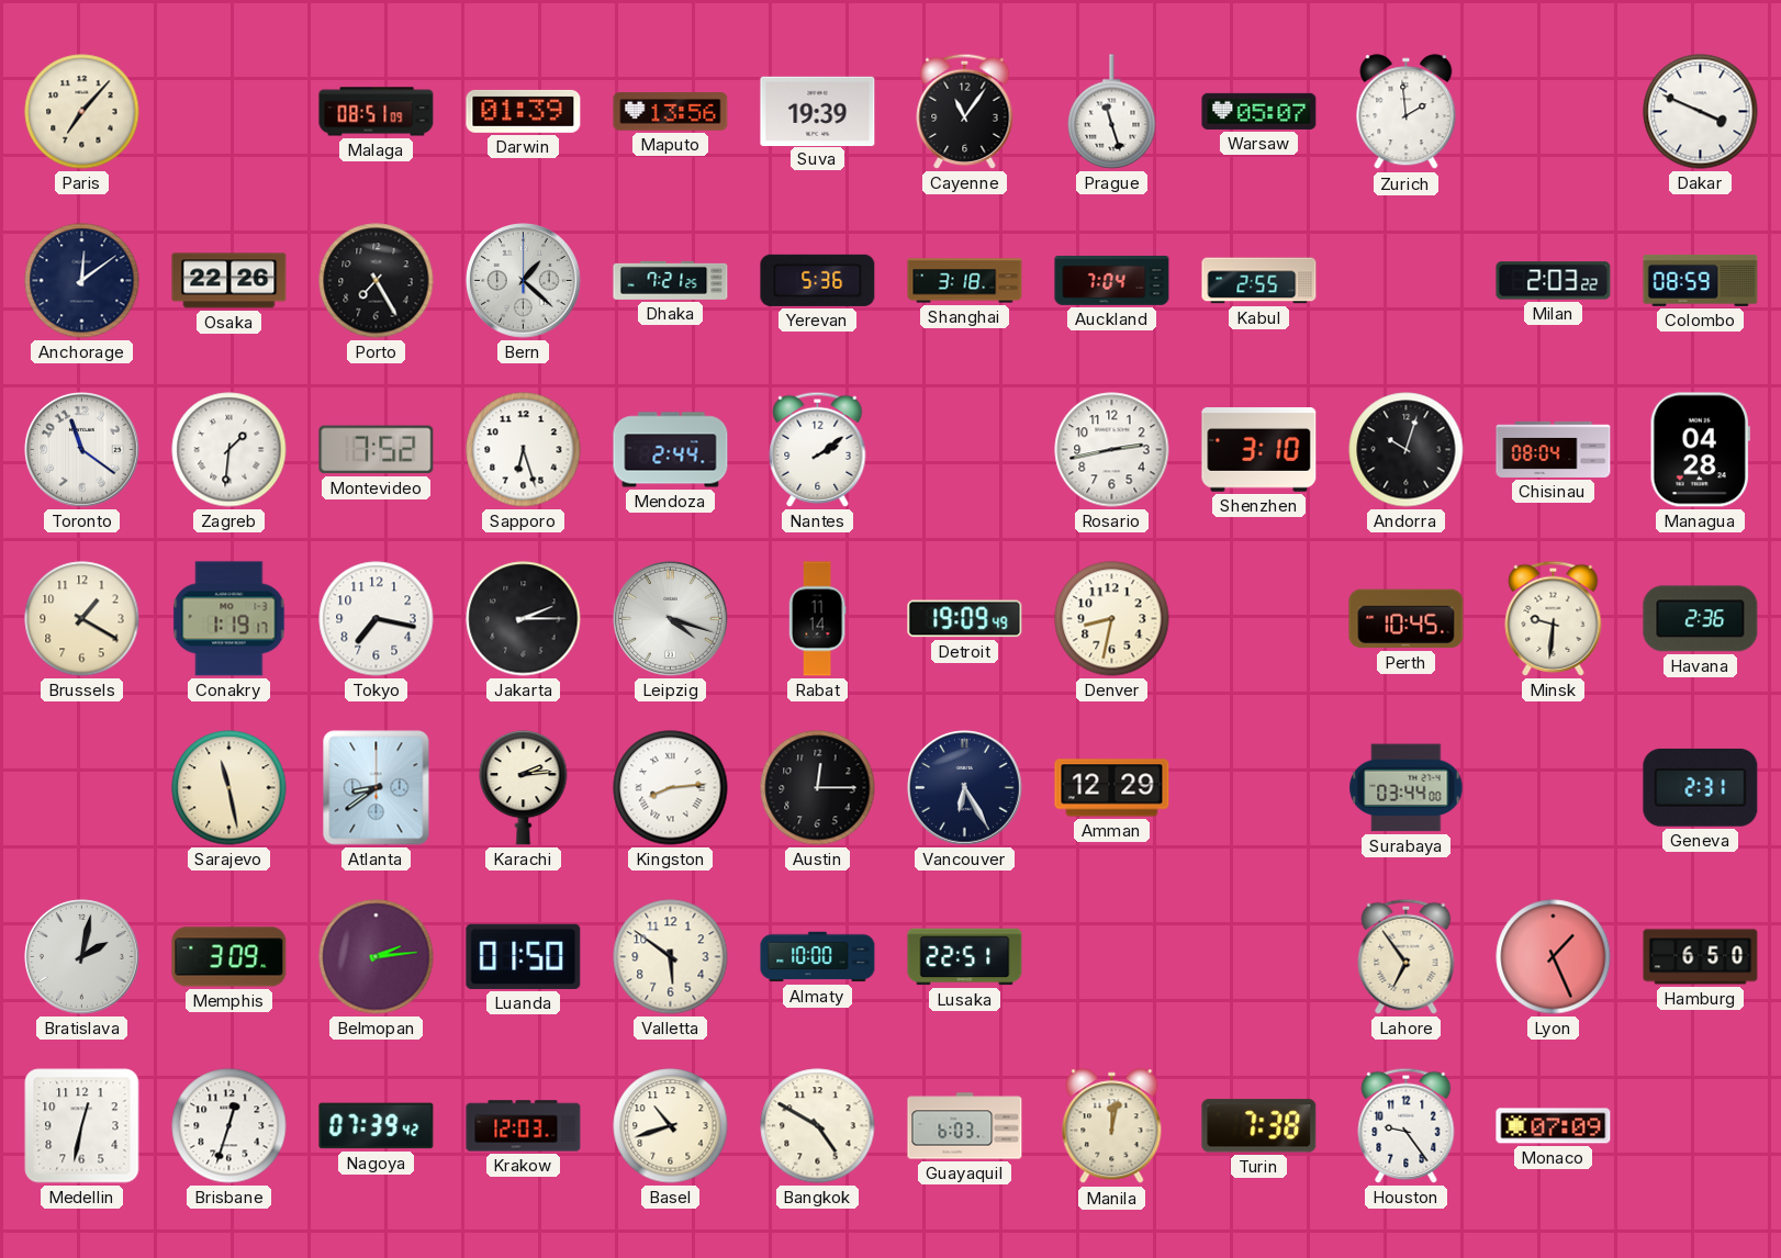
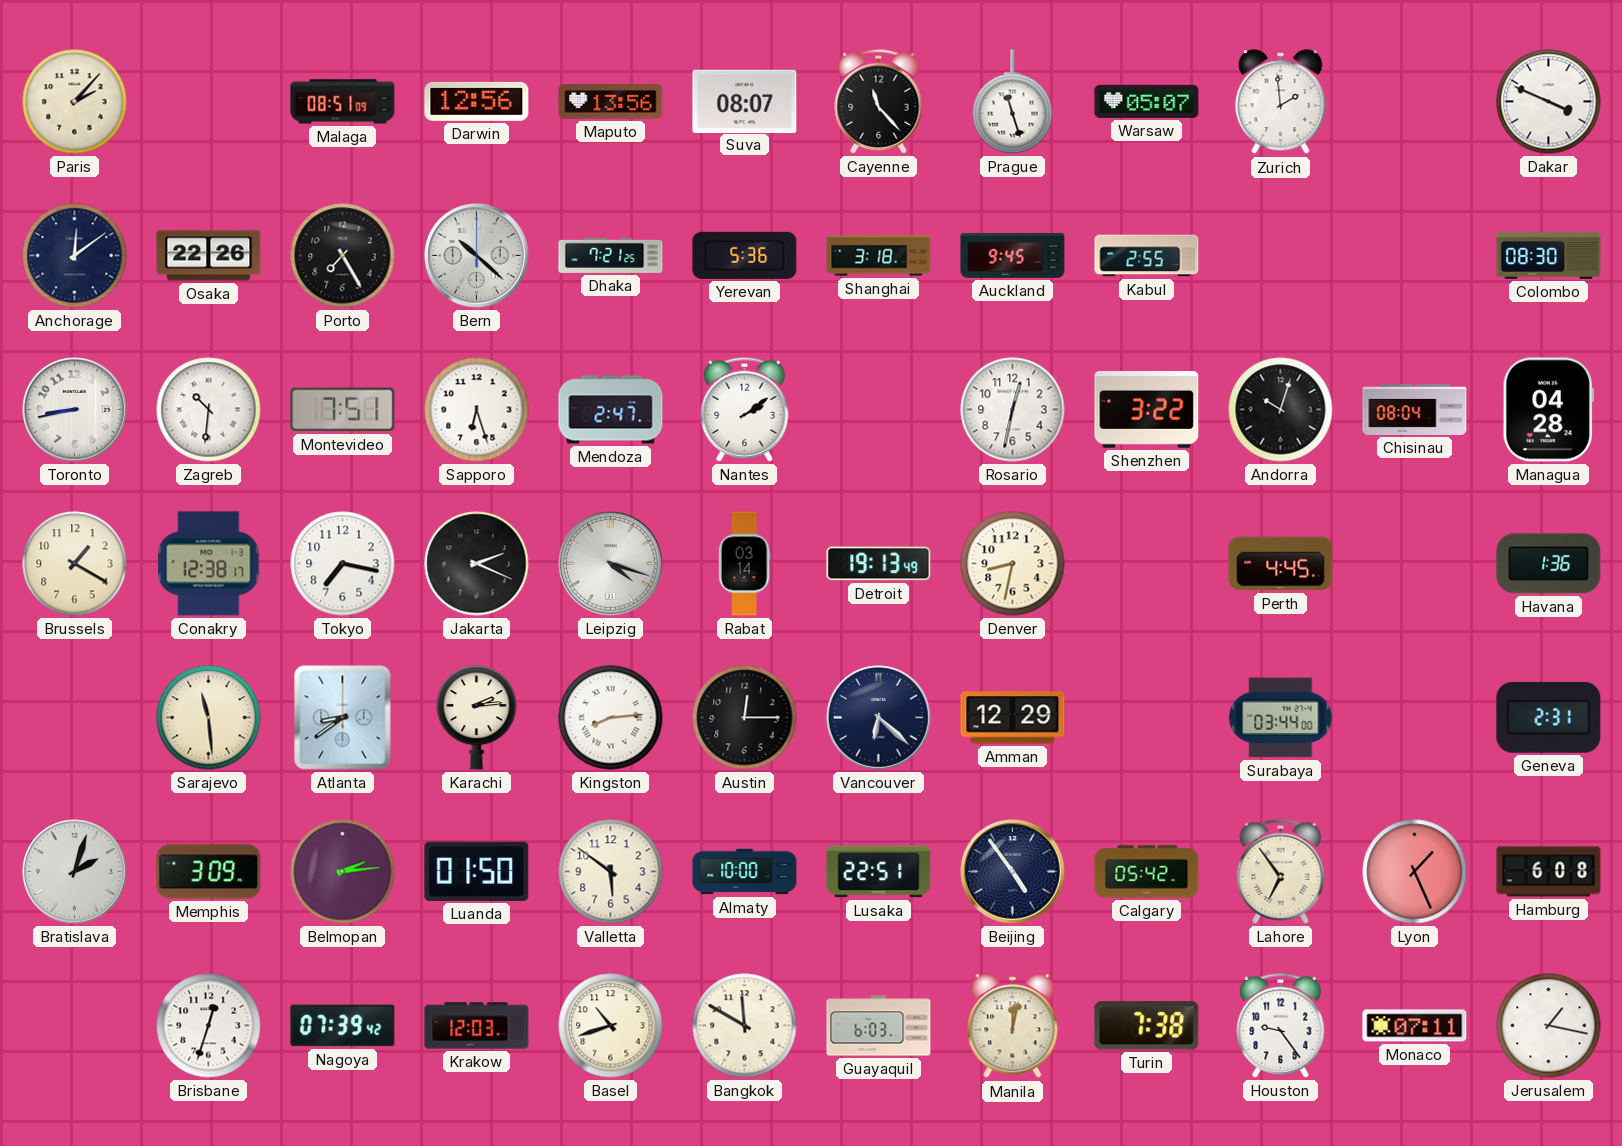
Paris: 7:07 -> 2:07 (75, 102)
Darwin: 01:39 -> 12:56 (477, 101)
Suva: 19:39 -> 08:07 (745, 101)
Cayenne: 11:06 -> 11:23 (879, 101)
Bern: 1:22 -> 10:22 (477, 256)
Auckland: 7:04 -> 9:45 (1013, 255)
Milan: 2:03 -> none (1554, 281)
Colombo: 08:59 -> 08:30 (1549, 255)
Toronto: 11:21 -> 8:43 (75, 410)
Zagreb: 1:31 -> 10:31 (209, 410)
Montevideo: 7:52 -> 7:51 (343, 410)
Mendoza: 2:44 -> 2:47 (611, 410)
Rosario: 2:43 -> 12:32 (1013, 410)
Shenzhen: 3:10 -> 3:22 (1147, 410)
Conakry: 1:19 -> 12:38 (209, 564)
Jakarta: 2:15 -> 2:19 (477, 564)
Rabat: 11:14 -> 03:14 (744, 564)
Detroit: 19:09 -> 19:13 (879, 564)
Perth: 10:45 -> 4:45 (1281, 564)
Minsk: 9:31 -> none (1554, 618)
Havana: 2:36 -> 1:36 (1549, 564)
Sarajevo: 11:28 -> 11:29 (209, 718)
Vancouver: 6:25 -> 6:22 (879, 718)
Bratislava: 2:02 -> 2:03 (75, 872)
Beijing: none -> 4:54 (1013, 872)
Calgary: none -> 05:42 (1147, 872)
Hamburg: 6:50 -> 6:08 (1549, 872)
Medellin: 12:32 -> none (82, 1126)
Bangkok: 4:50 -> 11:50 (745, 1026)
Monaco: 07:09 -> 07:11 (1415, 1026)
Jerusalem: none -> 1:17 (1549, 1026)
